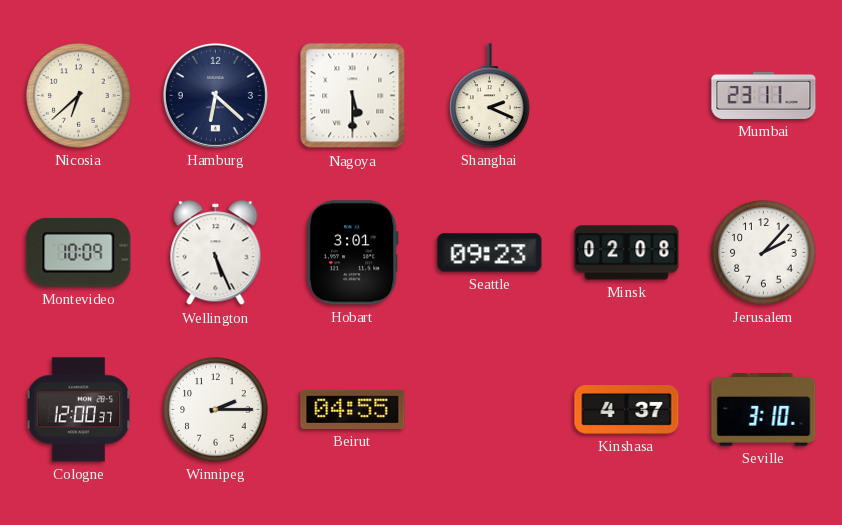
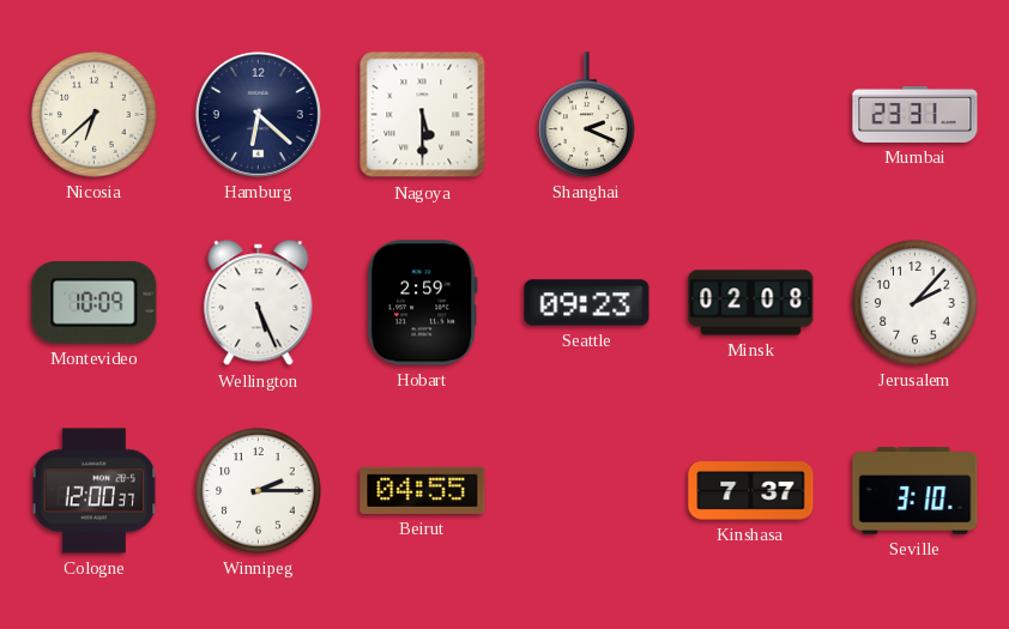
Mumbai: 23:11 -> 23:31 (916, 114)
Hobart: 3:01 -> 2:59 (422, 303)
Kinshasa: 4:37 -> 7:37 (751, 491)
